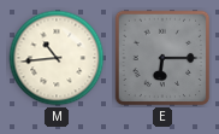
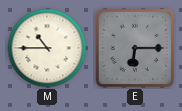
M: 10:44 -> 10:45 (47, 48)
